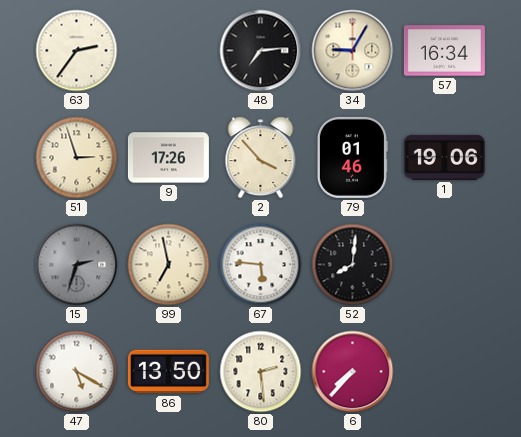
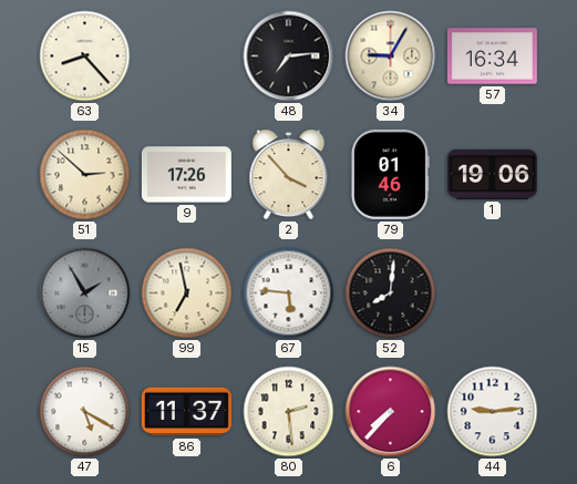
63: 2:36 -> 8:23 (85, 56)
51: 2:57 -> 2:52 (85, 175)
15: 2:33 -> 1:55 (85, 294)
86: 13:50 -> 11:37 (186, 412)
44: none -> 9:14 (493, 412)
